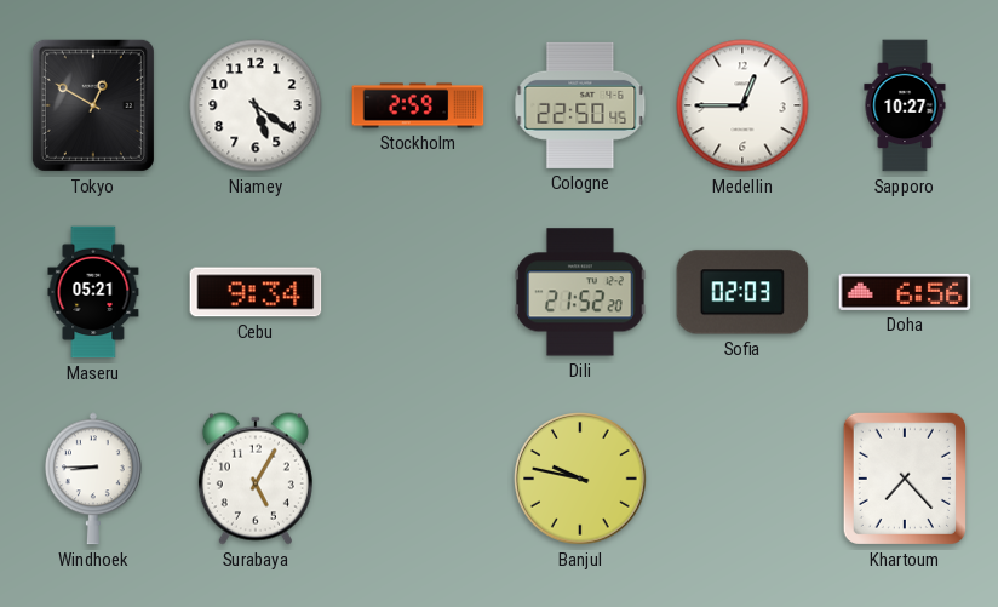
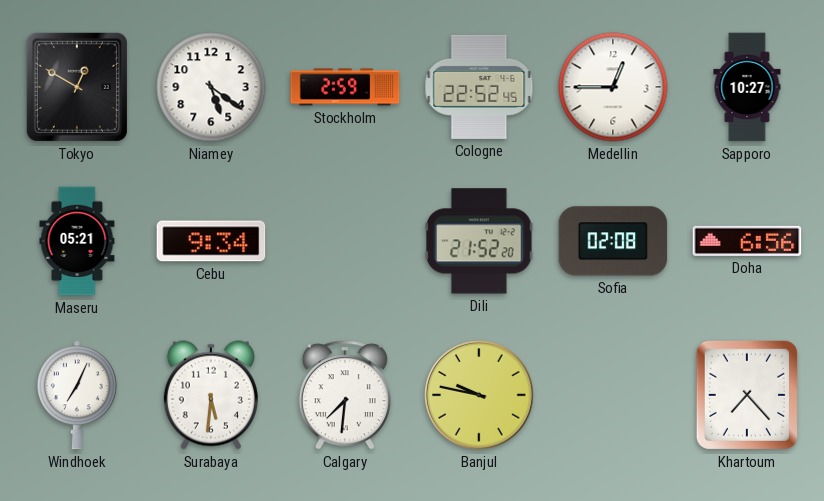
Cologne: 22:50 -> 22:52 (479, 87)
Sofia: 02:03 -> 02:08 (613, 241)
Windhoek: 8:45 -> 7:04 (77, 395)
Surabaya: 5:05 -> 5:31 (211, 395)
Calgary: none -> 7:31 (345, 395)
